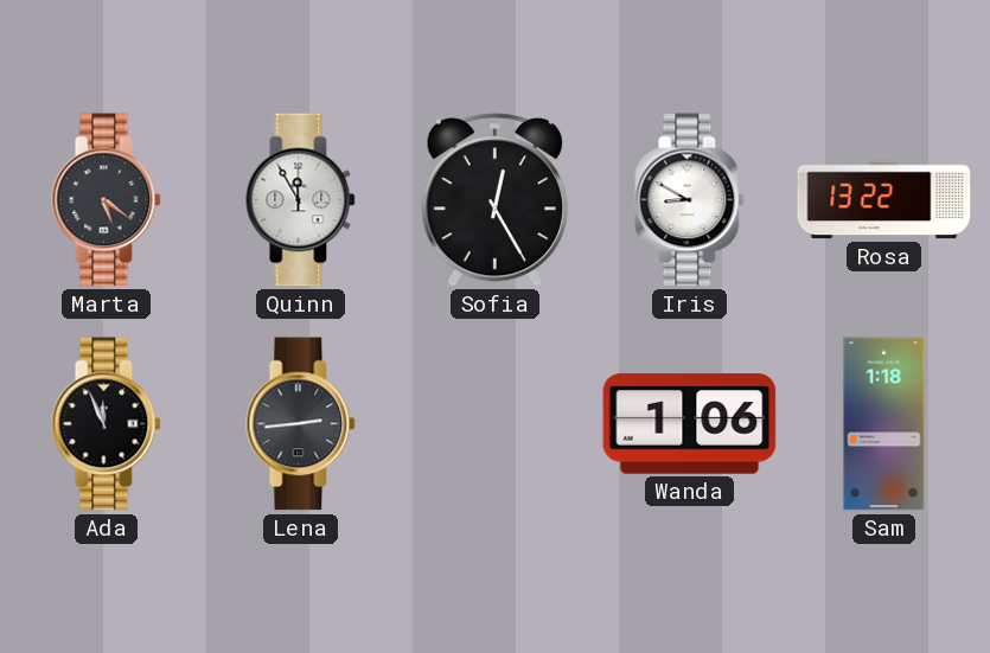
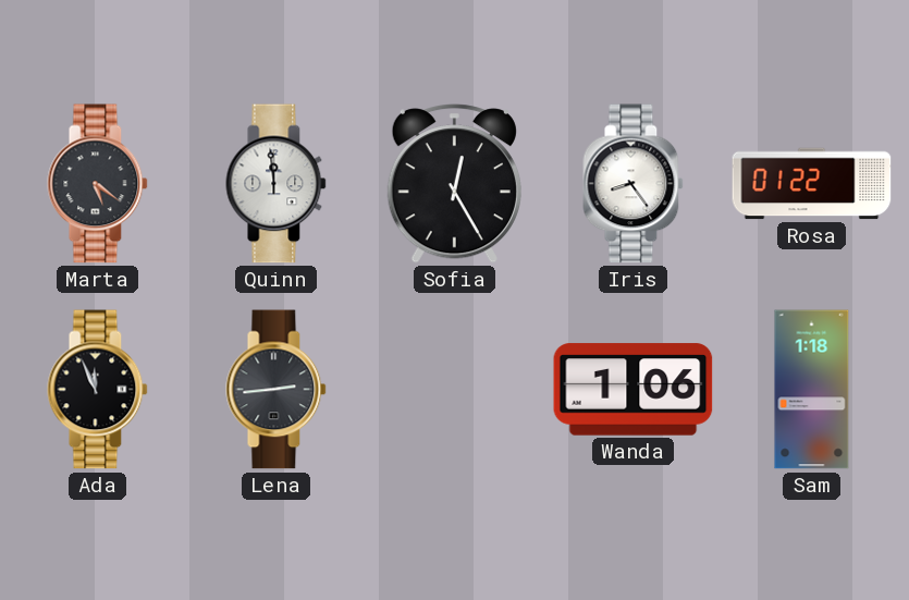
Quinn: 11:55 -> 11:59 (277, 184)
Iris: 8:50 -> 8:24 (634, 184)
Rosa: 13:22 -> 01:22 (812, 184)
